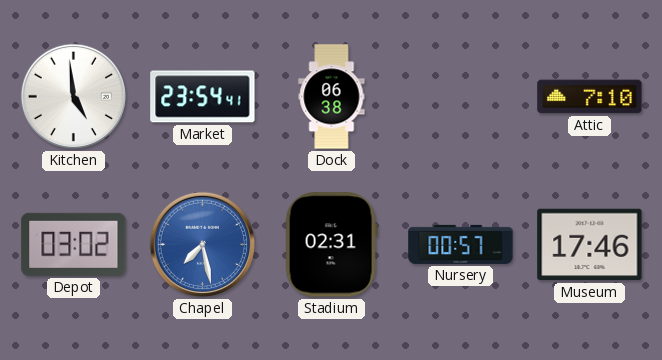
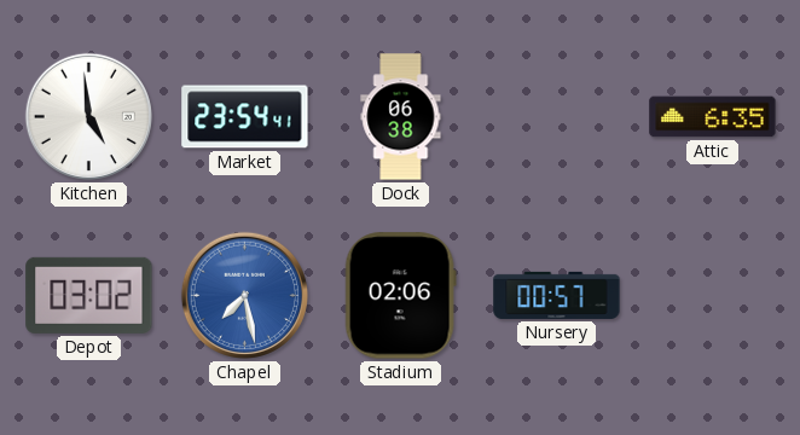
Attic: 7:10 -> 6:35 (713, 117)
Stadium: 02:31 -> 02:06 (400, 296)
Museum: 17:46 -> none (590, 245)
